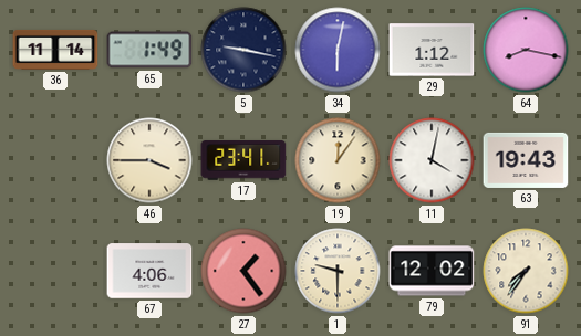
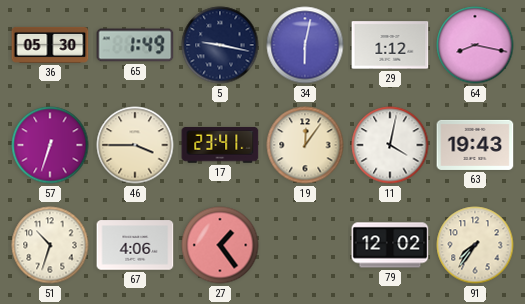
36: 11:14 -> 05:30 (50, 45)
57: none -> 6:33 (50, 145)
51: none -> 10:33 (50, 245)
1: 9:30 -> none (338, 271)
